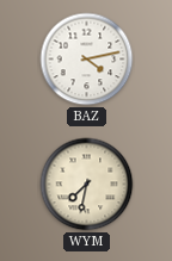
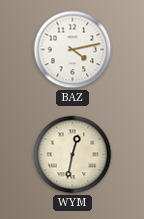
WYM: 7:32 -> 12:32 (73, 155)
